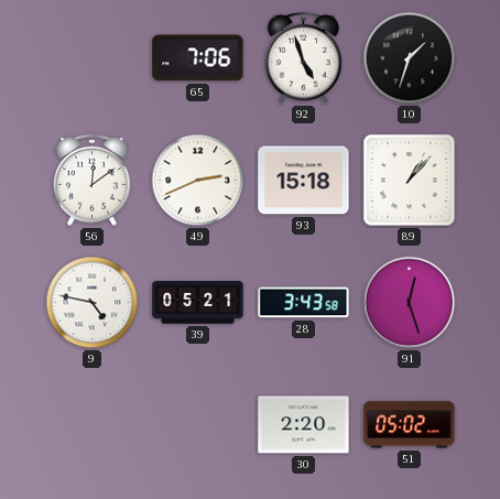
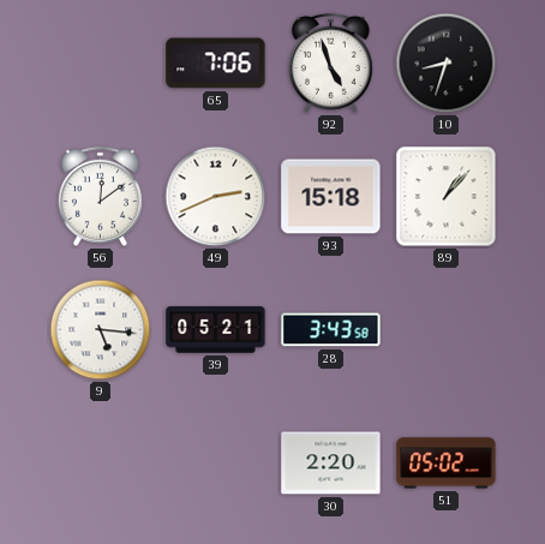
10: 1:33 -> 8:33 (447, 64)
9: 4:47 -> 5:16 (101, 330)
91: 12:27 -> none (410, 303)
